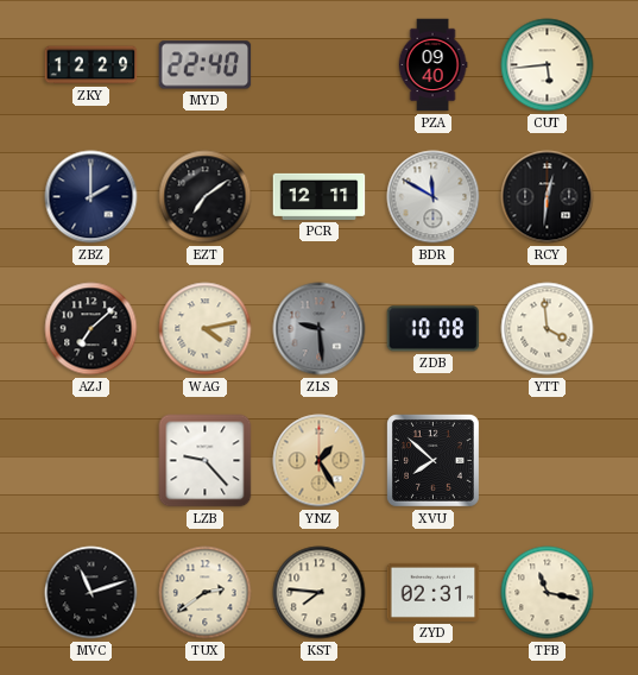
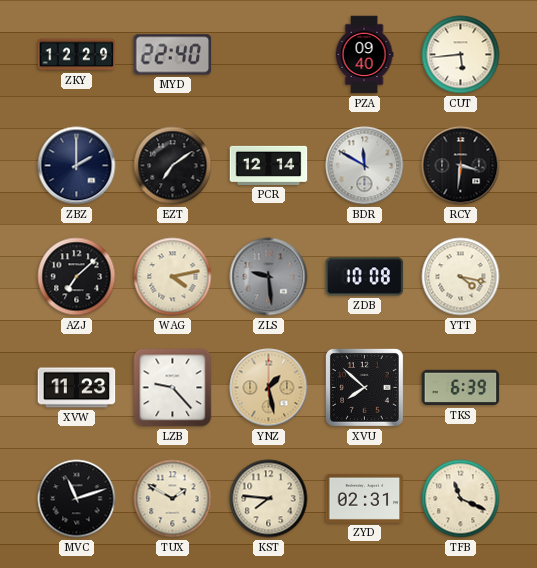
PCR: 12:11 -> 12:14 (269, 165)
RCY: 12:31 -> 3:31 (461, 166)
YTT: 3:59 -> 4:17 (461, 277)
XVW: none -> 11:23 (77, 388)
YNZ: 1:25 -> 1:28 (269, 388)
TKS: none -> 6:39 (461, 388)
TUX: 2:39 -> 1:50 (173, 499)
TFB: 11:17 -> 11:19 (461, 499)
